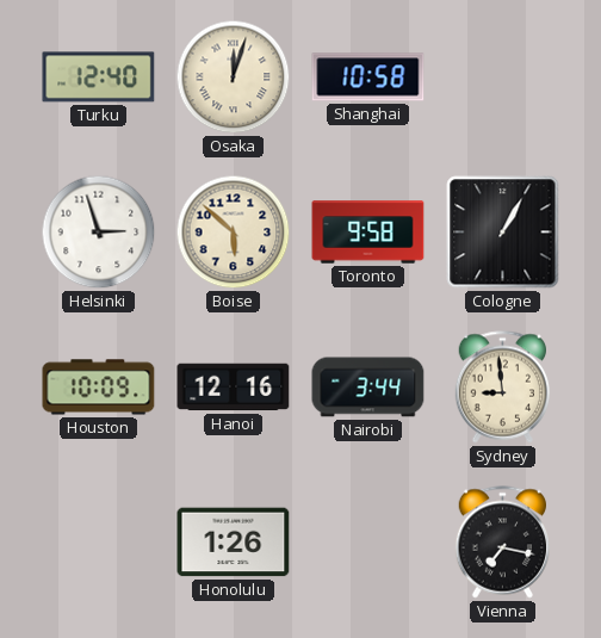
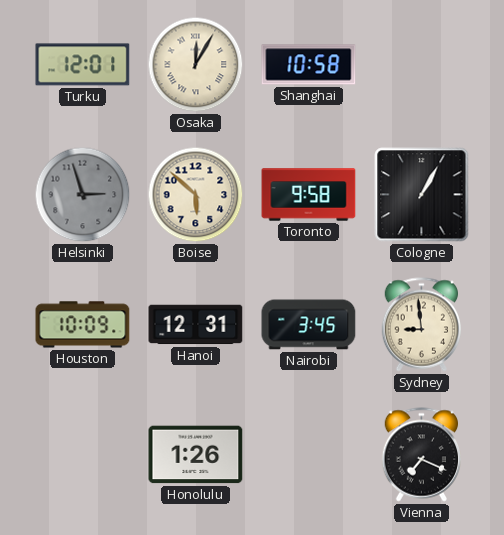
Turku: 12:40 -> 12:01 (83, 65)
Osaka: 12:03 -> 12:05 (196, 65)
Helsinki dial: white -> grey (83, 195)
Hanoi: 12:16 -> 12:31 (196, 325)
Nairobi: 3:44 -> 3:45 (309, 325)
Vienna: 7:17 -> 7:19 (422, 455)
